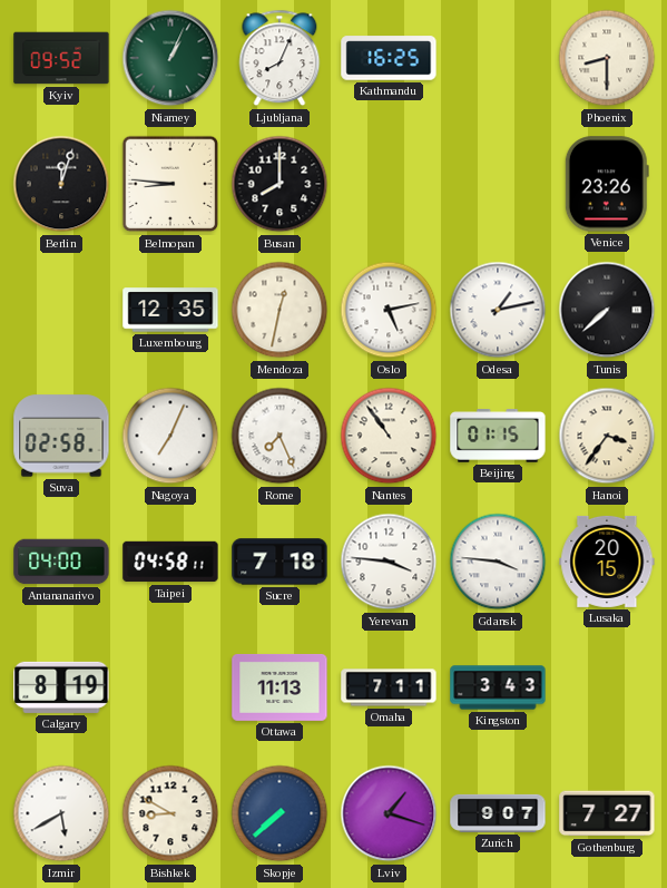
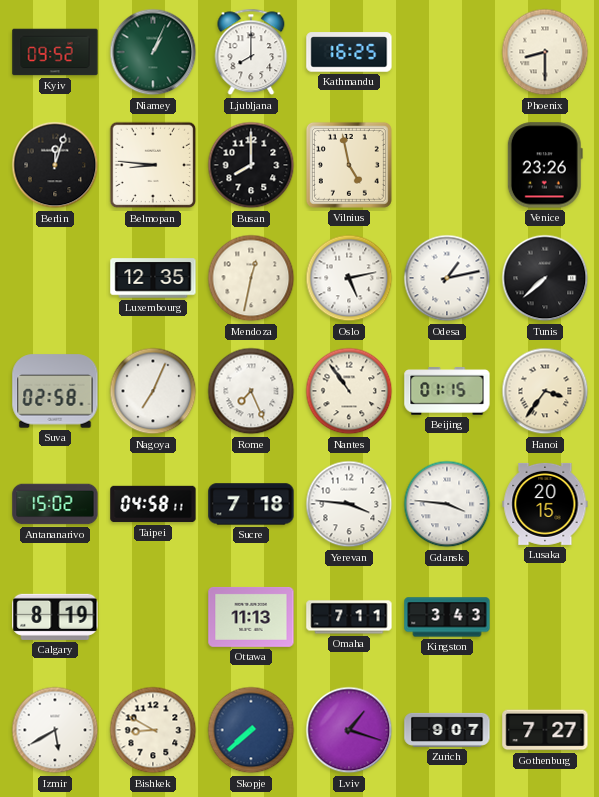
Ljubljana: 8:04 -> 8:00 (251, 52)
Vilnius: none -> 4:58 (349, 165)
Antananarivo: 04:00 -> 15:02 (55, 504)
